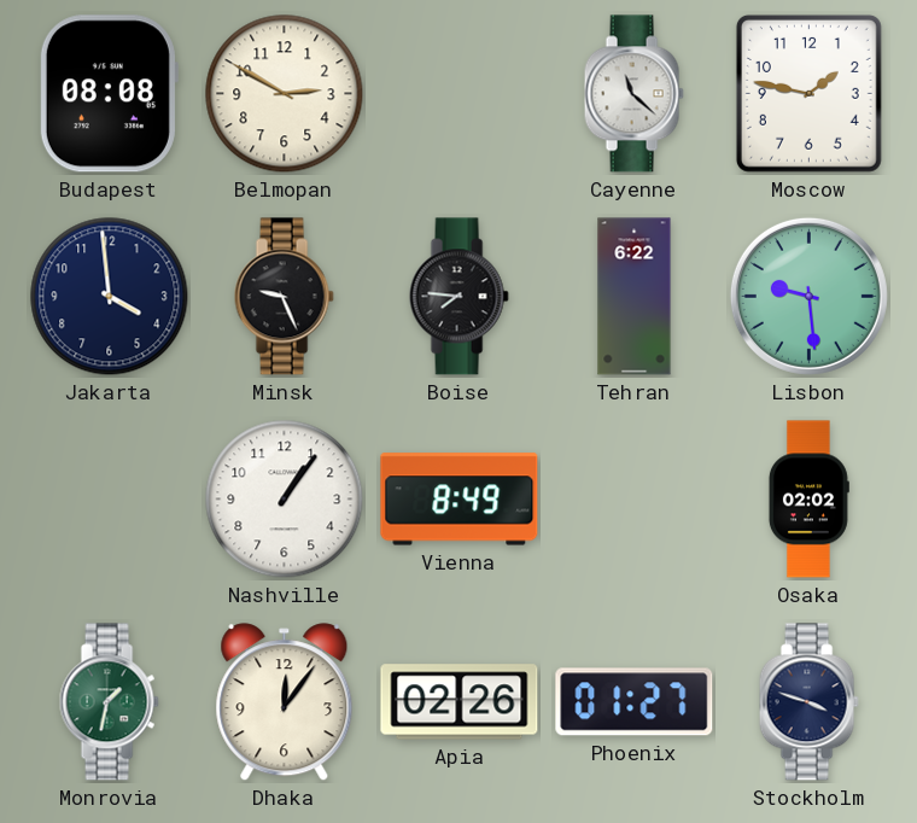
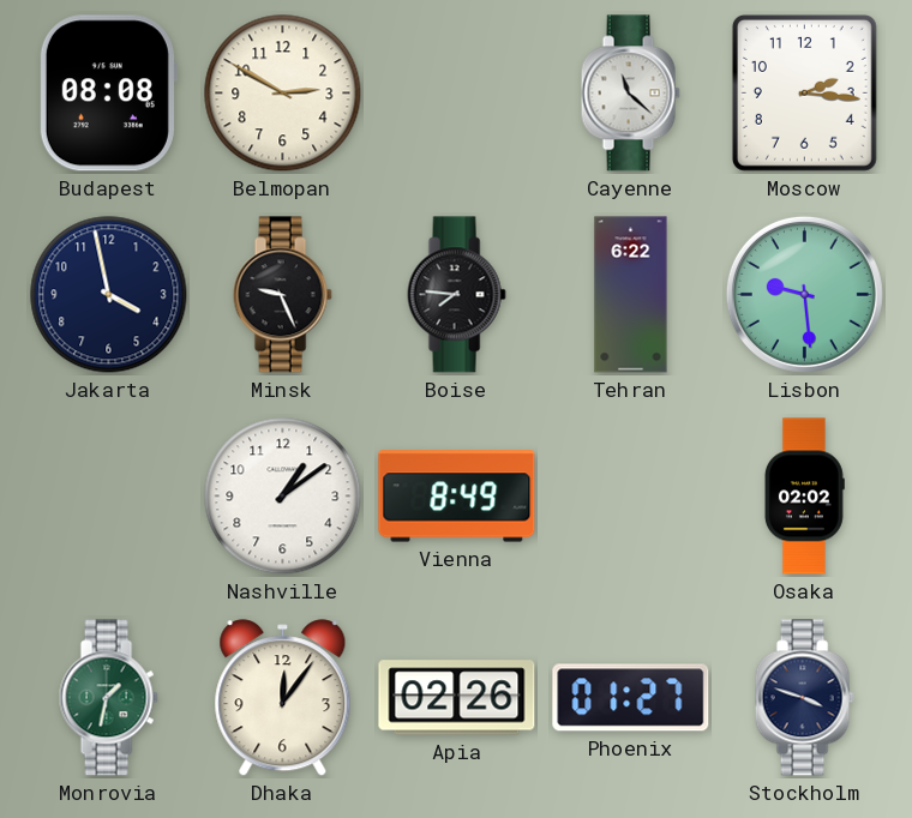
Moscow: 1:47 -> 2:16 (804, 92)
Jakarta: 3:59 -> 3:58 (109, 295)
Nashville: 1:06 -> 1:09 (283, 497)
